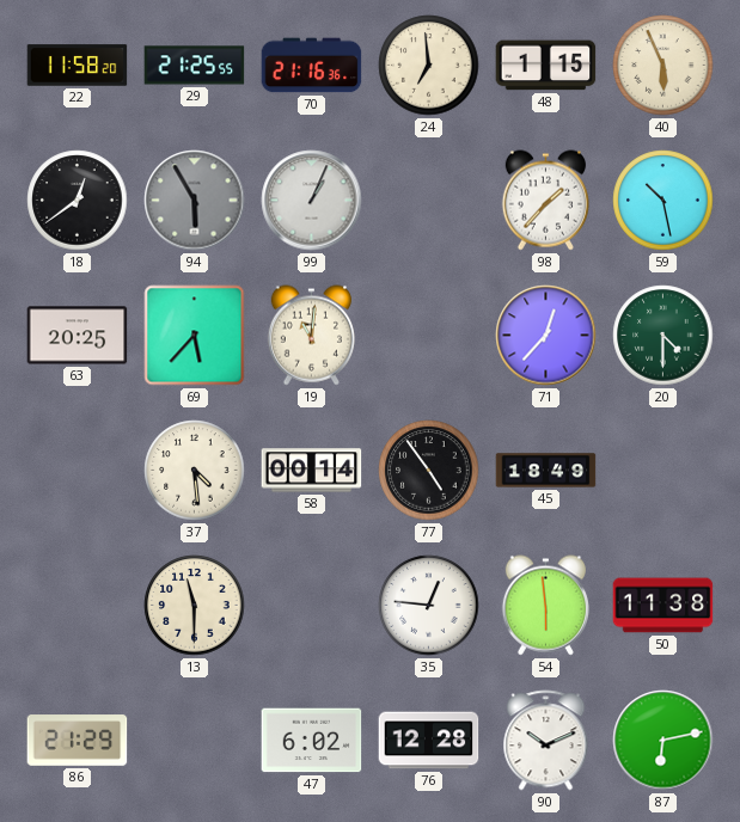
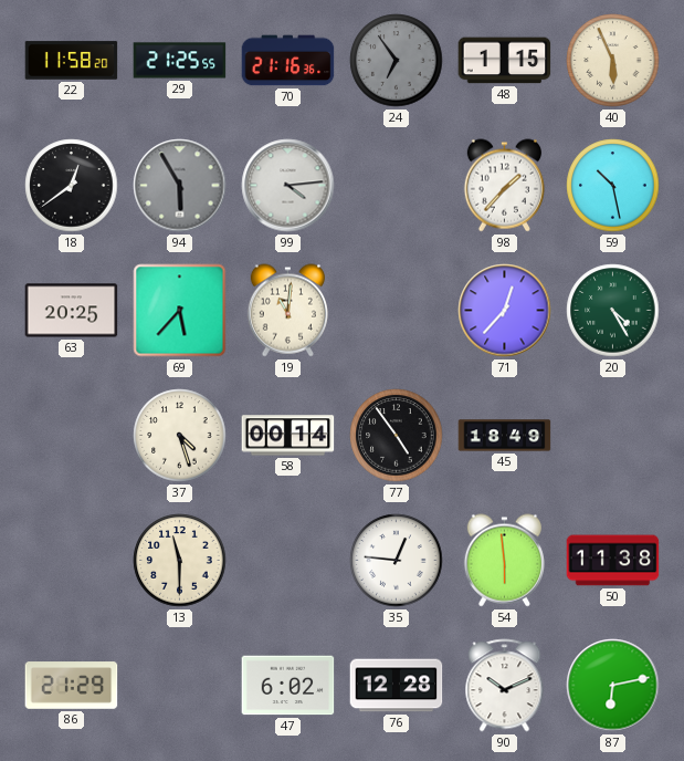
24: 6:59 -> 6:54 (397, 61)
24 dial: cream -> grey (397, 61)
99: 1:04 -> 4:14 (288, 186)
20: 4:30 -> 4:25 (613, 311)
37: 4:29 -> 4:27 (180, 436)
